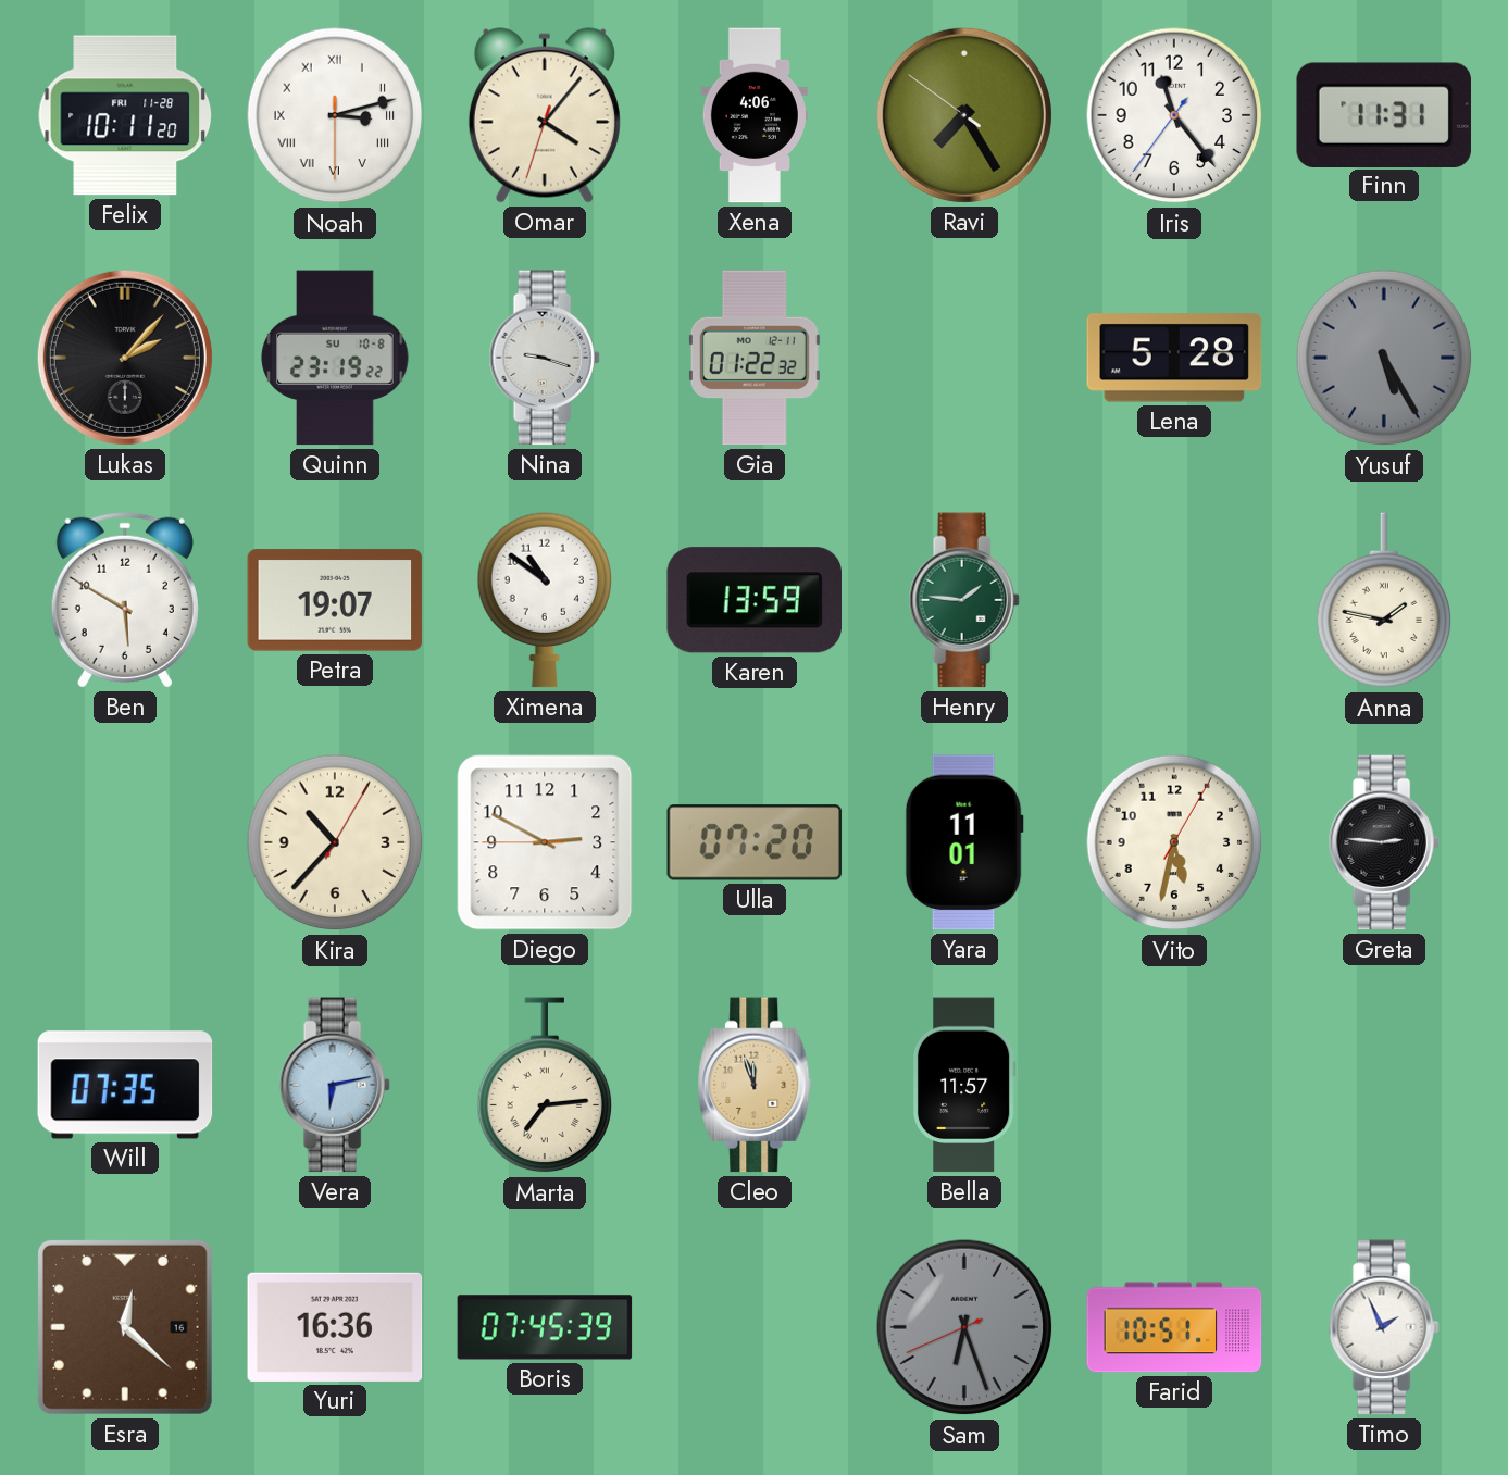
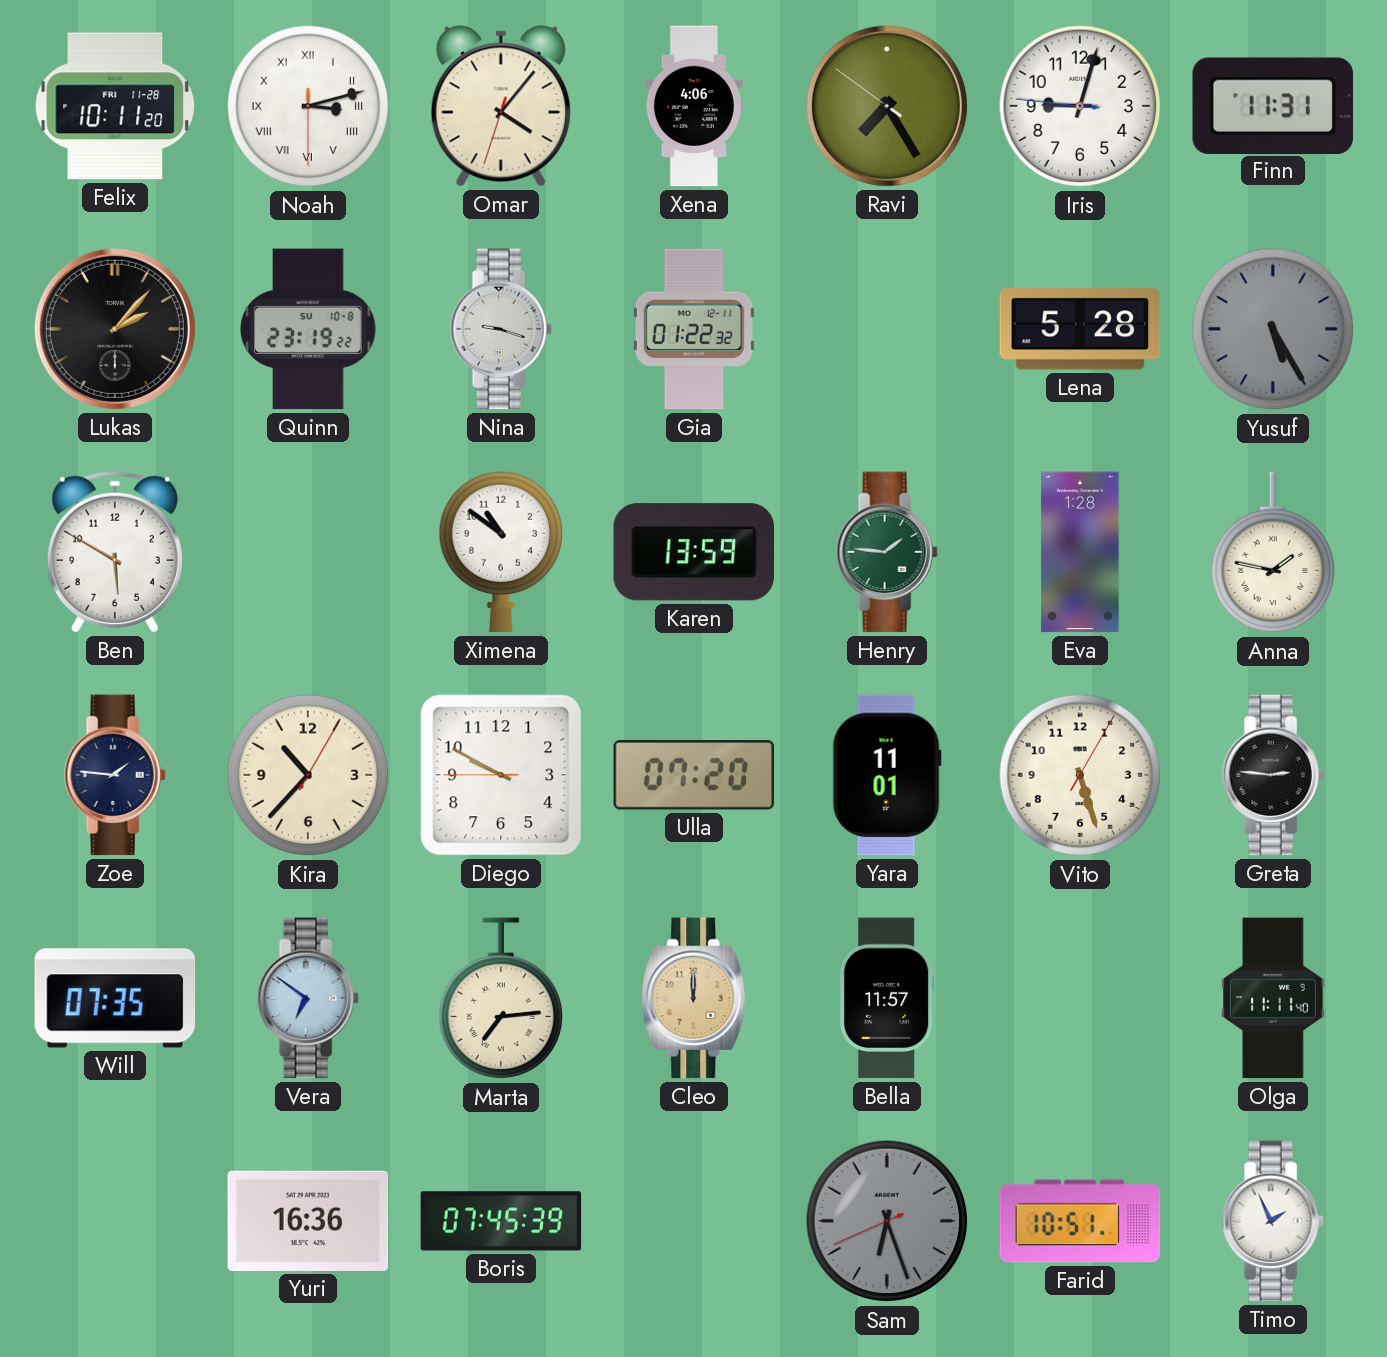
Iris: 11:23 -> 9:02 (1080, 106)
Petra: 19:07 -> none (335, 600)
Eva: none -> 1:28 (1080, 552)
Zoe: none -> 1:46 (115, 775)
Diego: 2:49 -> 9:49 (501, 775)
Vito: 5:32 -> 5:27 (1080, 775)
Vera: 6:13 -> 6:51 (308, 998)
Cleo: 11:57 -> 12:00 (694, 998)
Olga: none -> 11:11 (1273, 998)
Esra: 12:22 -> none (125, 1327)
